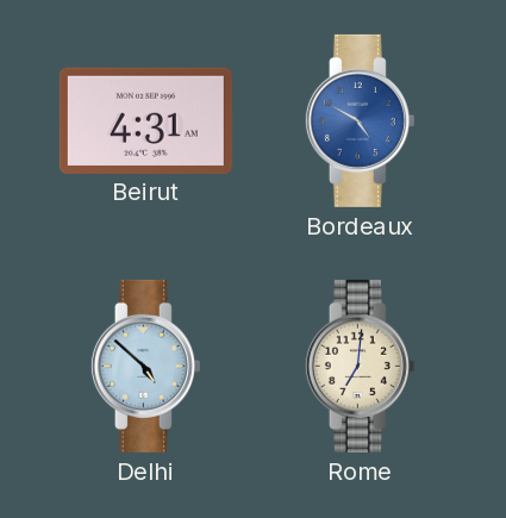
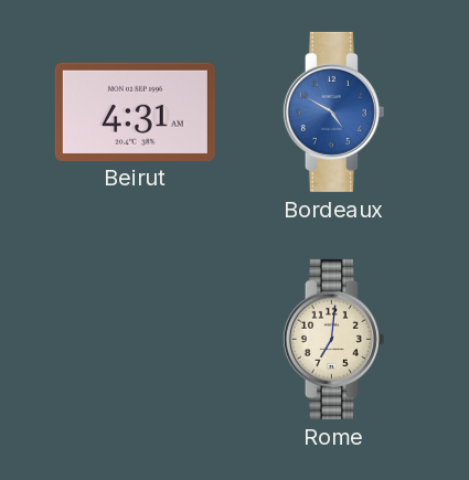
Delhi: 4:52 -> none (145, 366)
